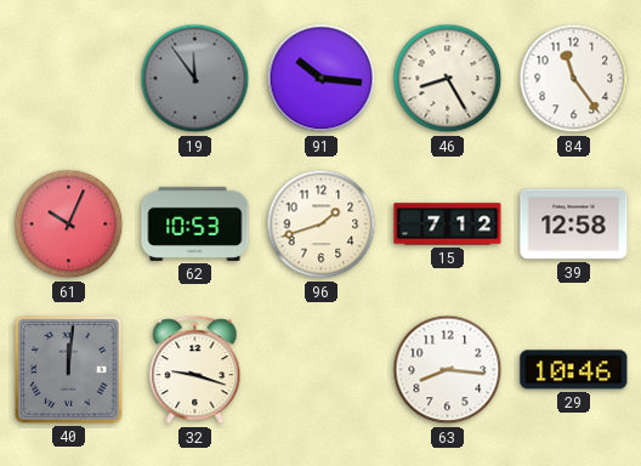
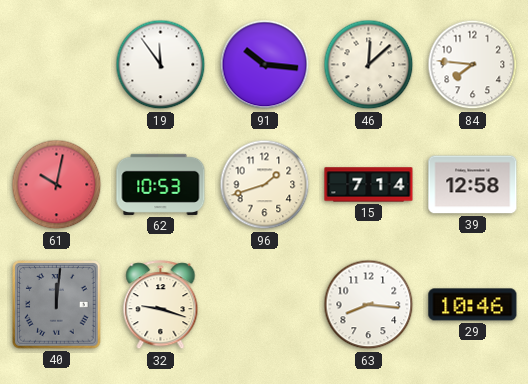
19 dial: grey -> white (161, 65)
46: 8:25 -> 12:08 (369, 65)
84: 11:24 -> 7:46 (473, 65)
61: 10:04 -> 10:02 (57, 185)
15: 7:12 -> 7:14 (369, 185)
